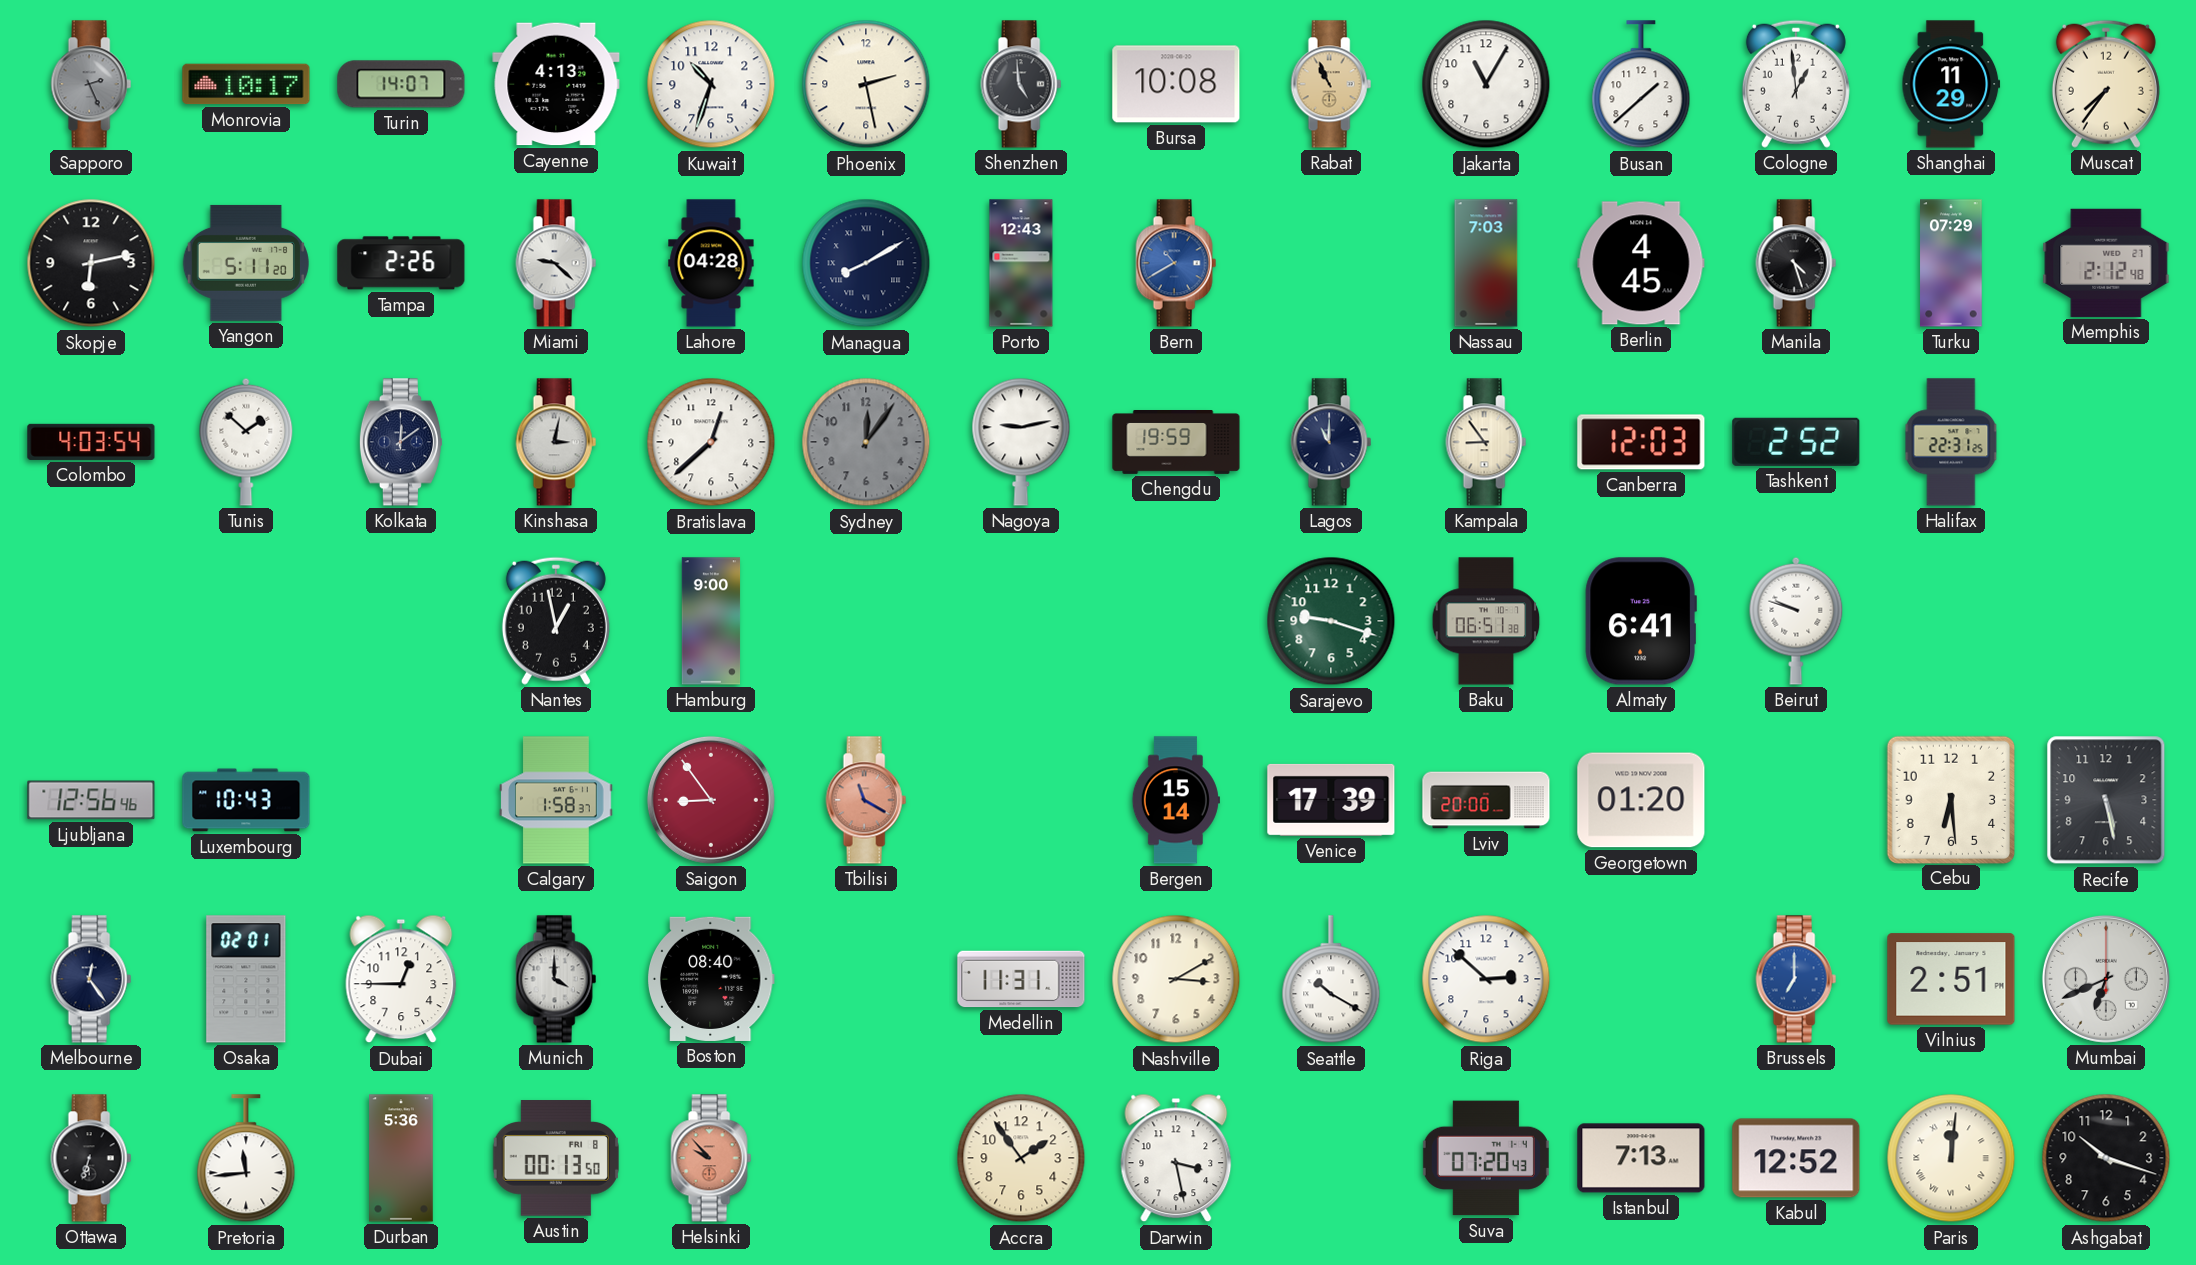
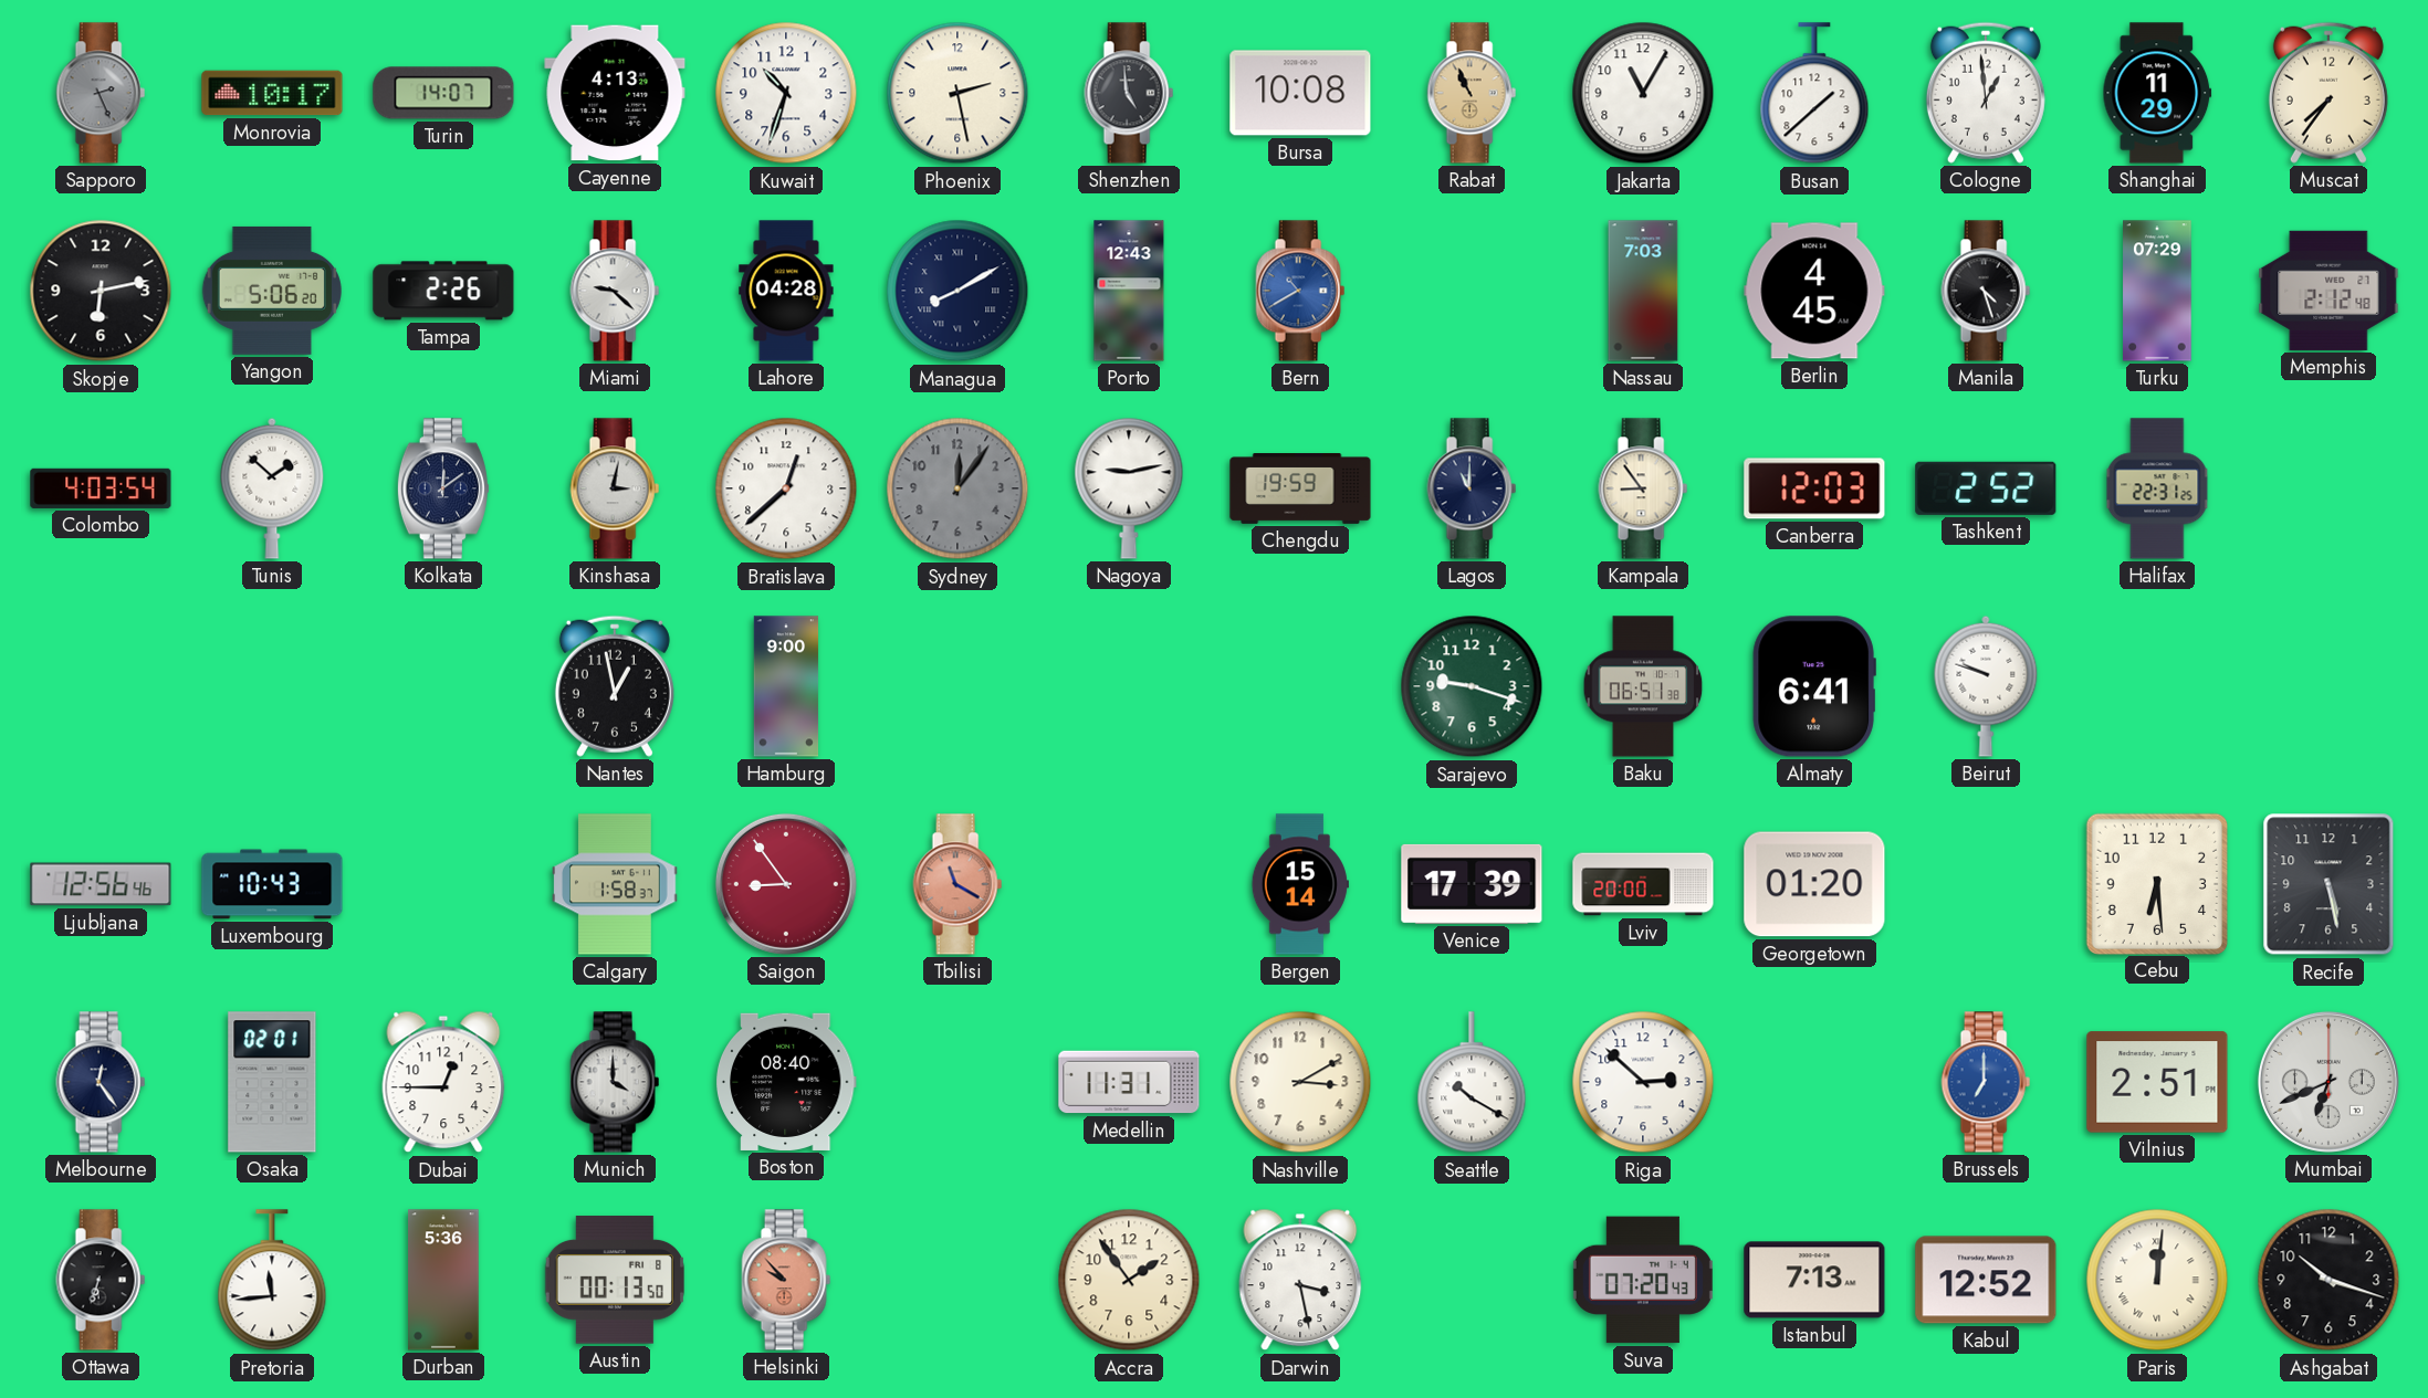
Yangon: 5:11 -> 5:06 (272, 291)
